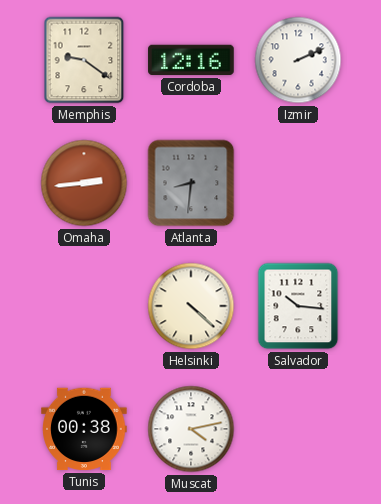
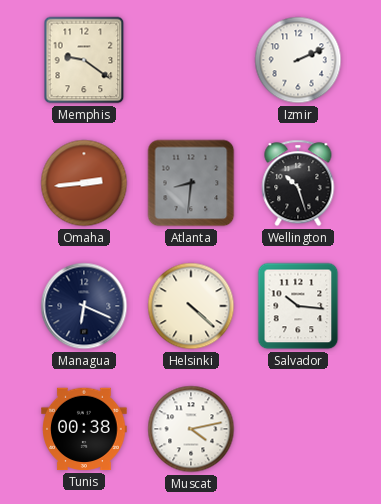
Cordoba: 12:16 -> none (191, 60)
Wellington: none -> 10:27 (298, 183)
Managua: none -> 6:19 (84, 306)
